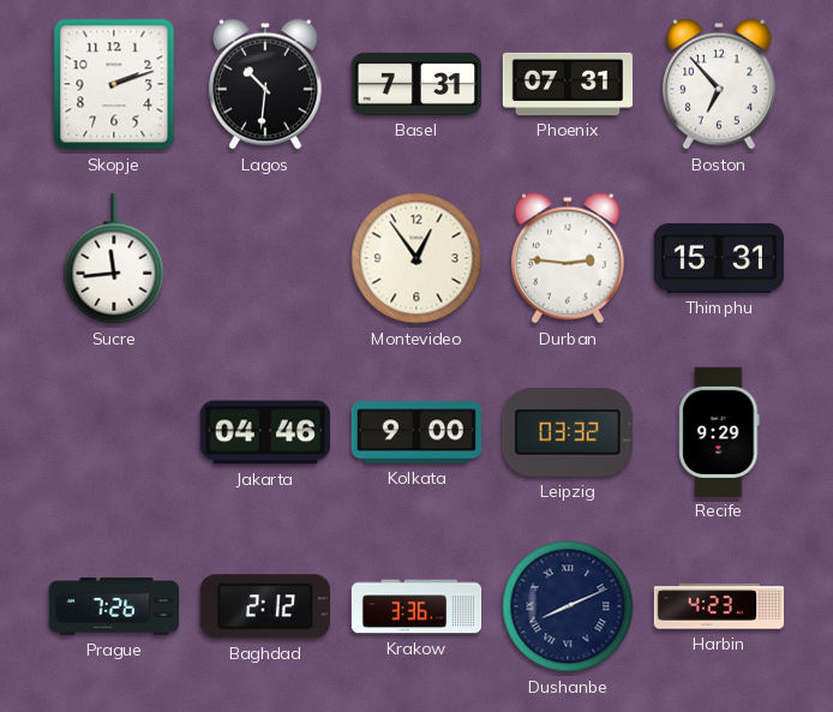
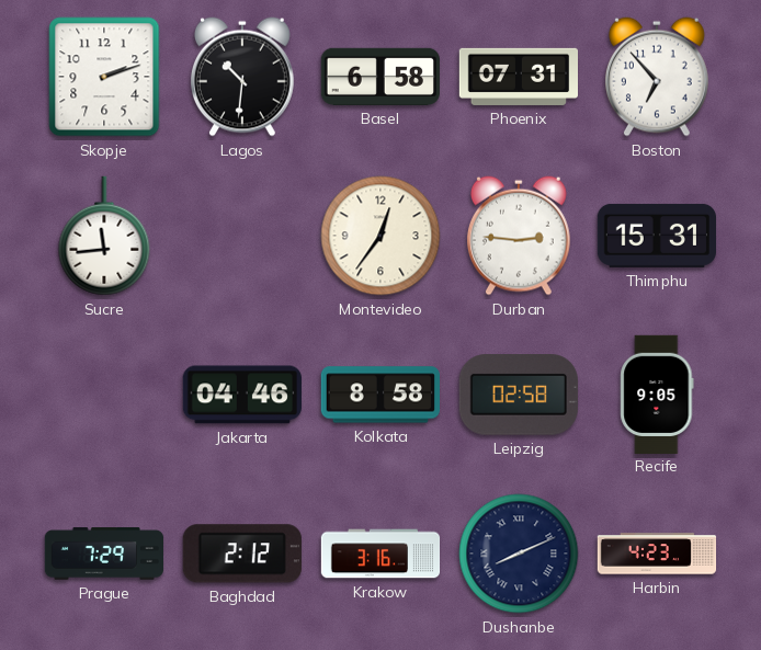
Basel: 7:31 -> 6:58 (380, 77)
Montevideo: 12:54 -> 12:36 (380, 236)
Kolkata: 9:00 -> 8:58 (380, 395)
Leipzig: 03:32 -> 02:58 (519, 395)
Recife: 9:29 -> 9:05 (657, 394)
Prague: 7:26 -> 7:29 (103, 554)
Krakow: 3:36 -> 3:16 (380, 554)
